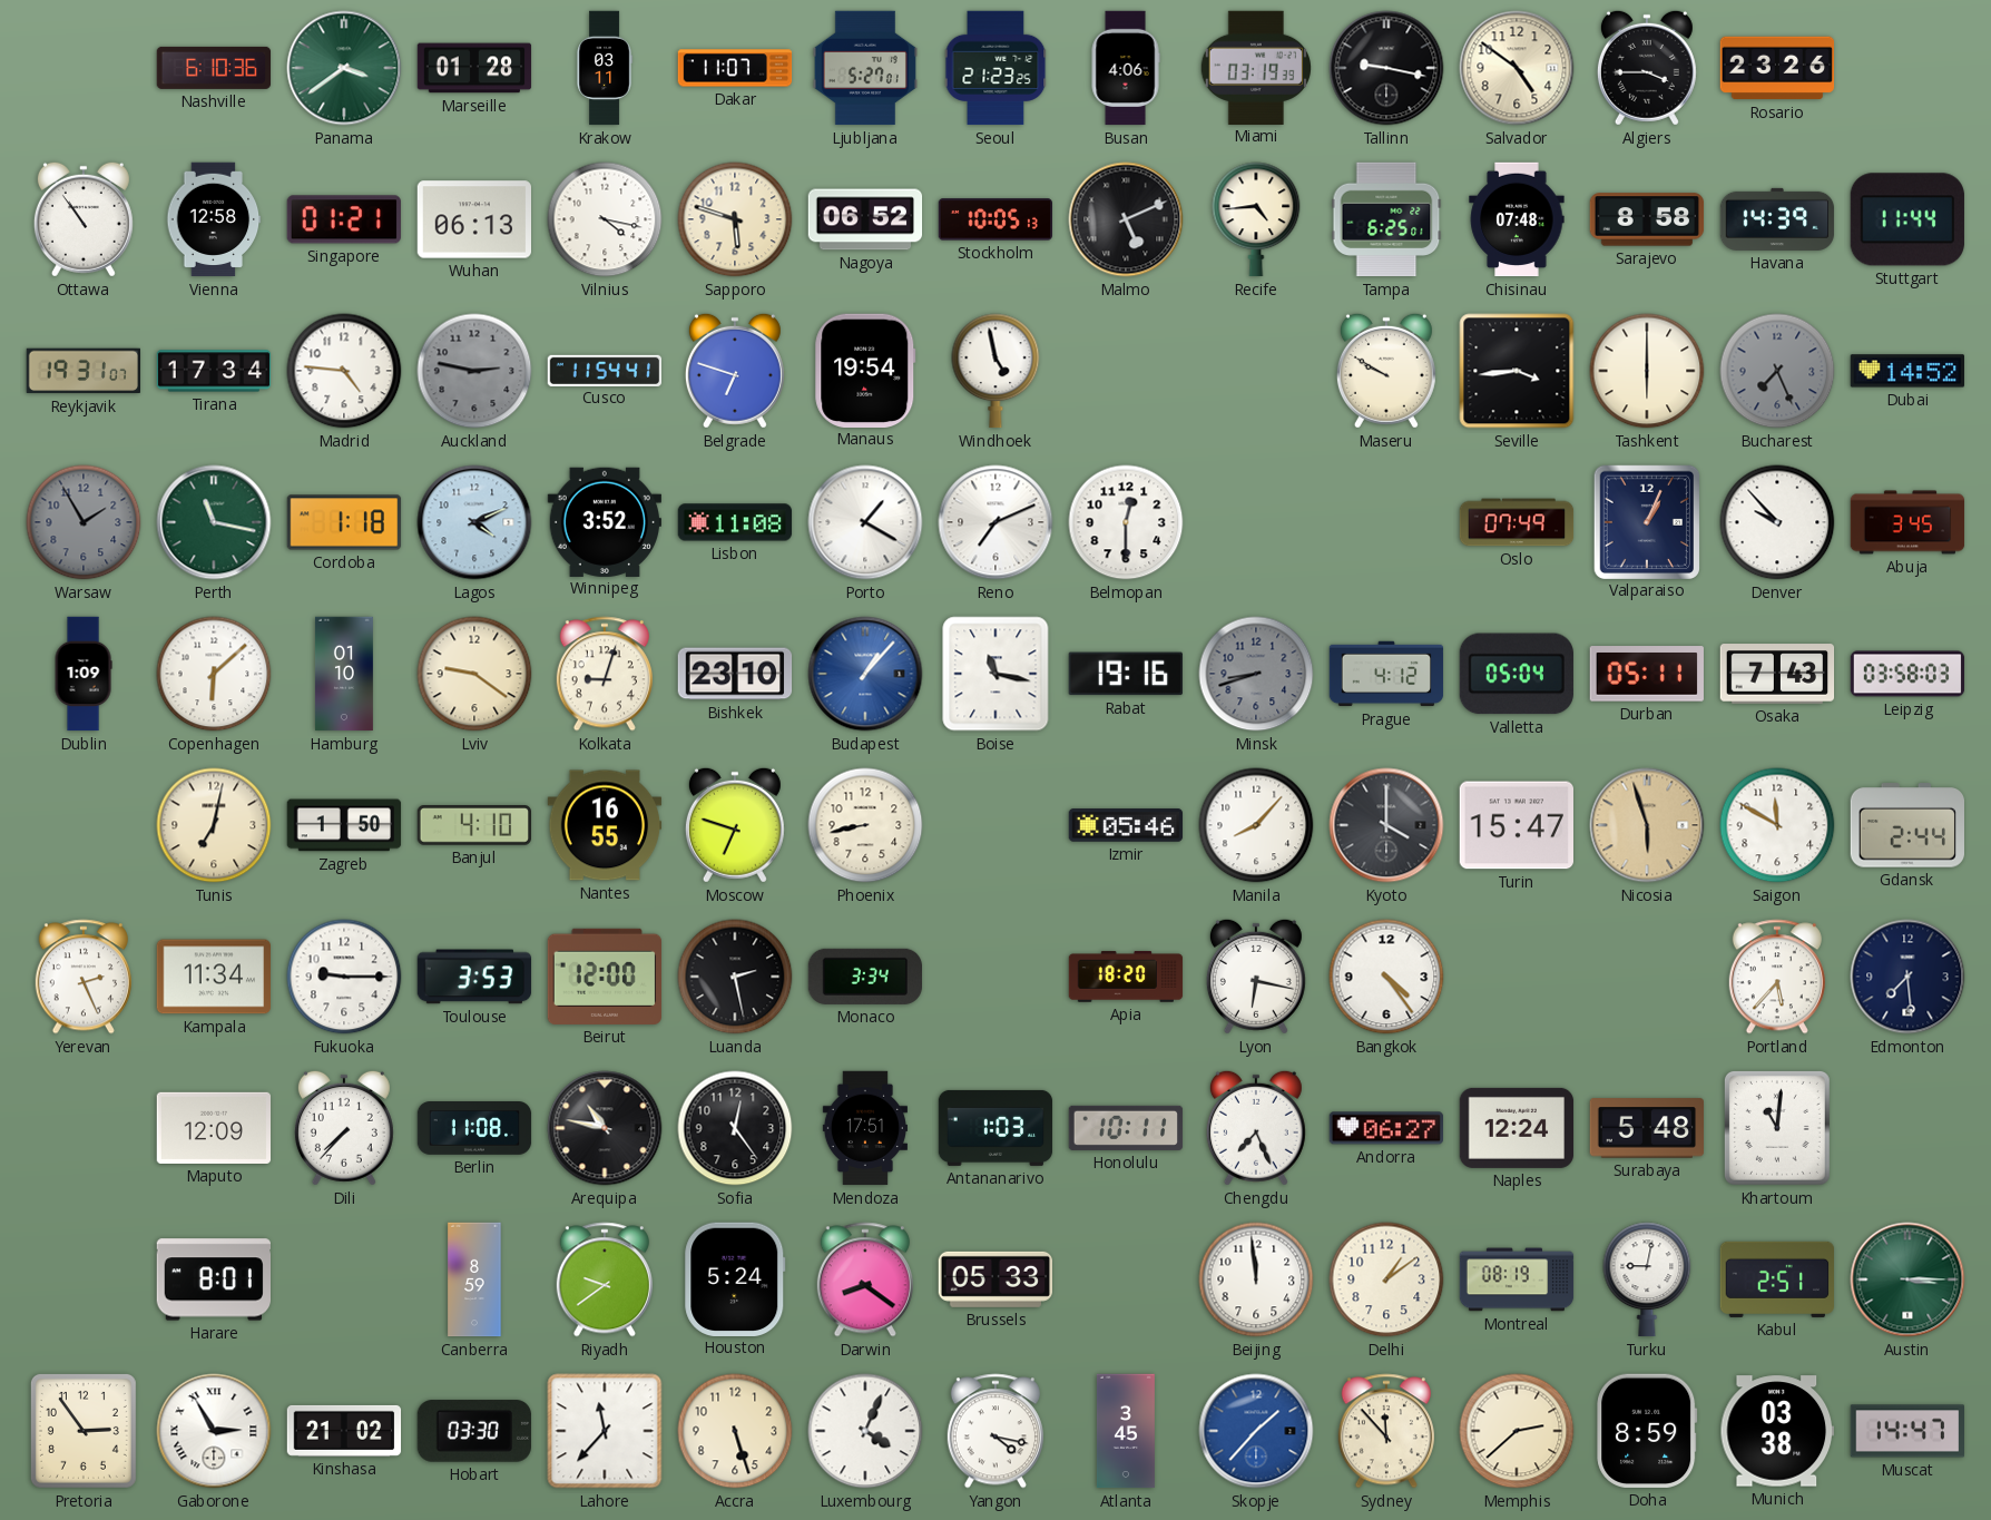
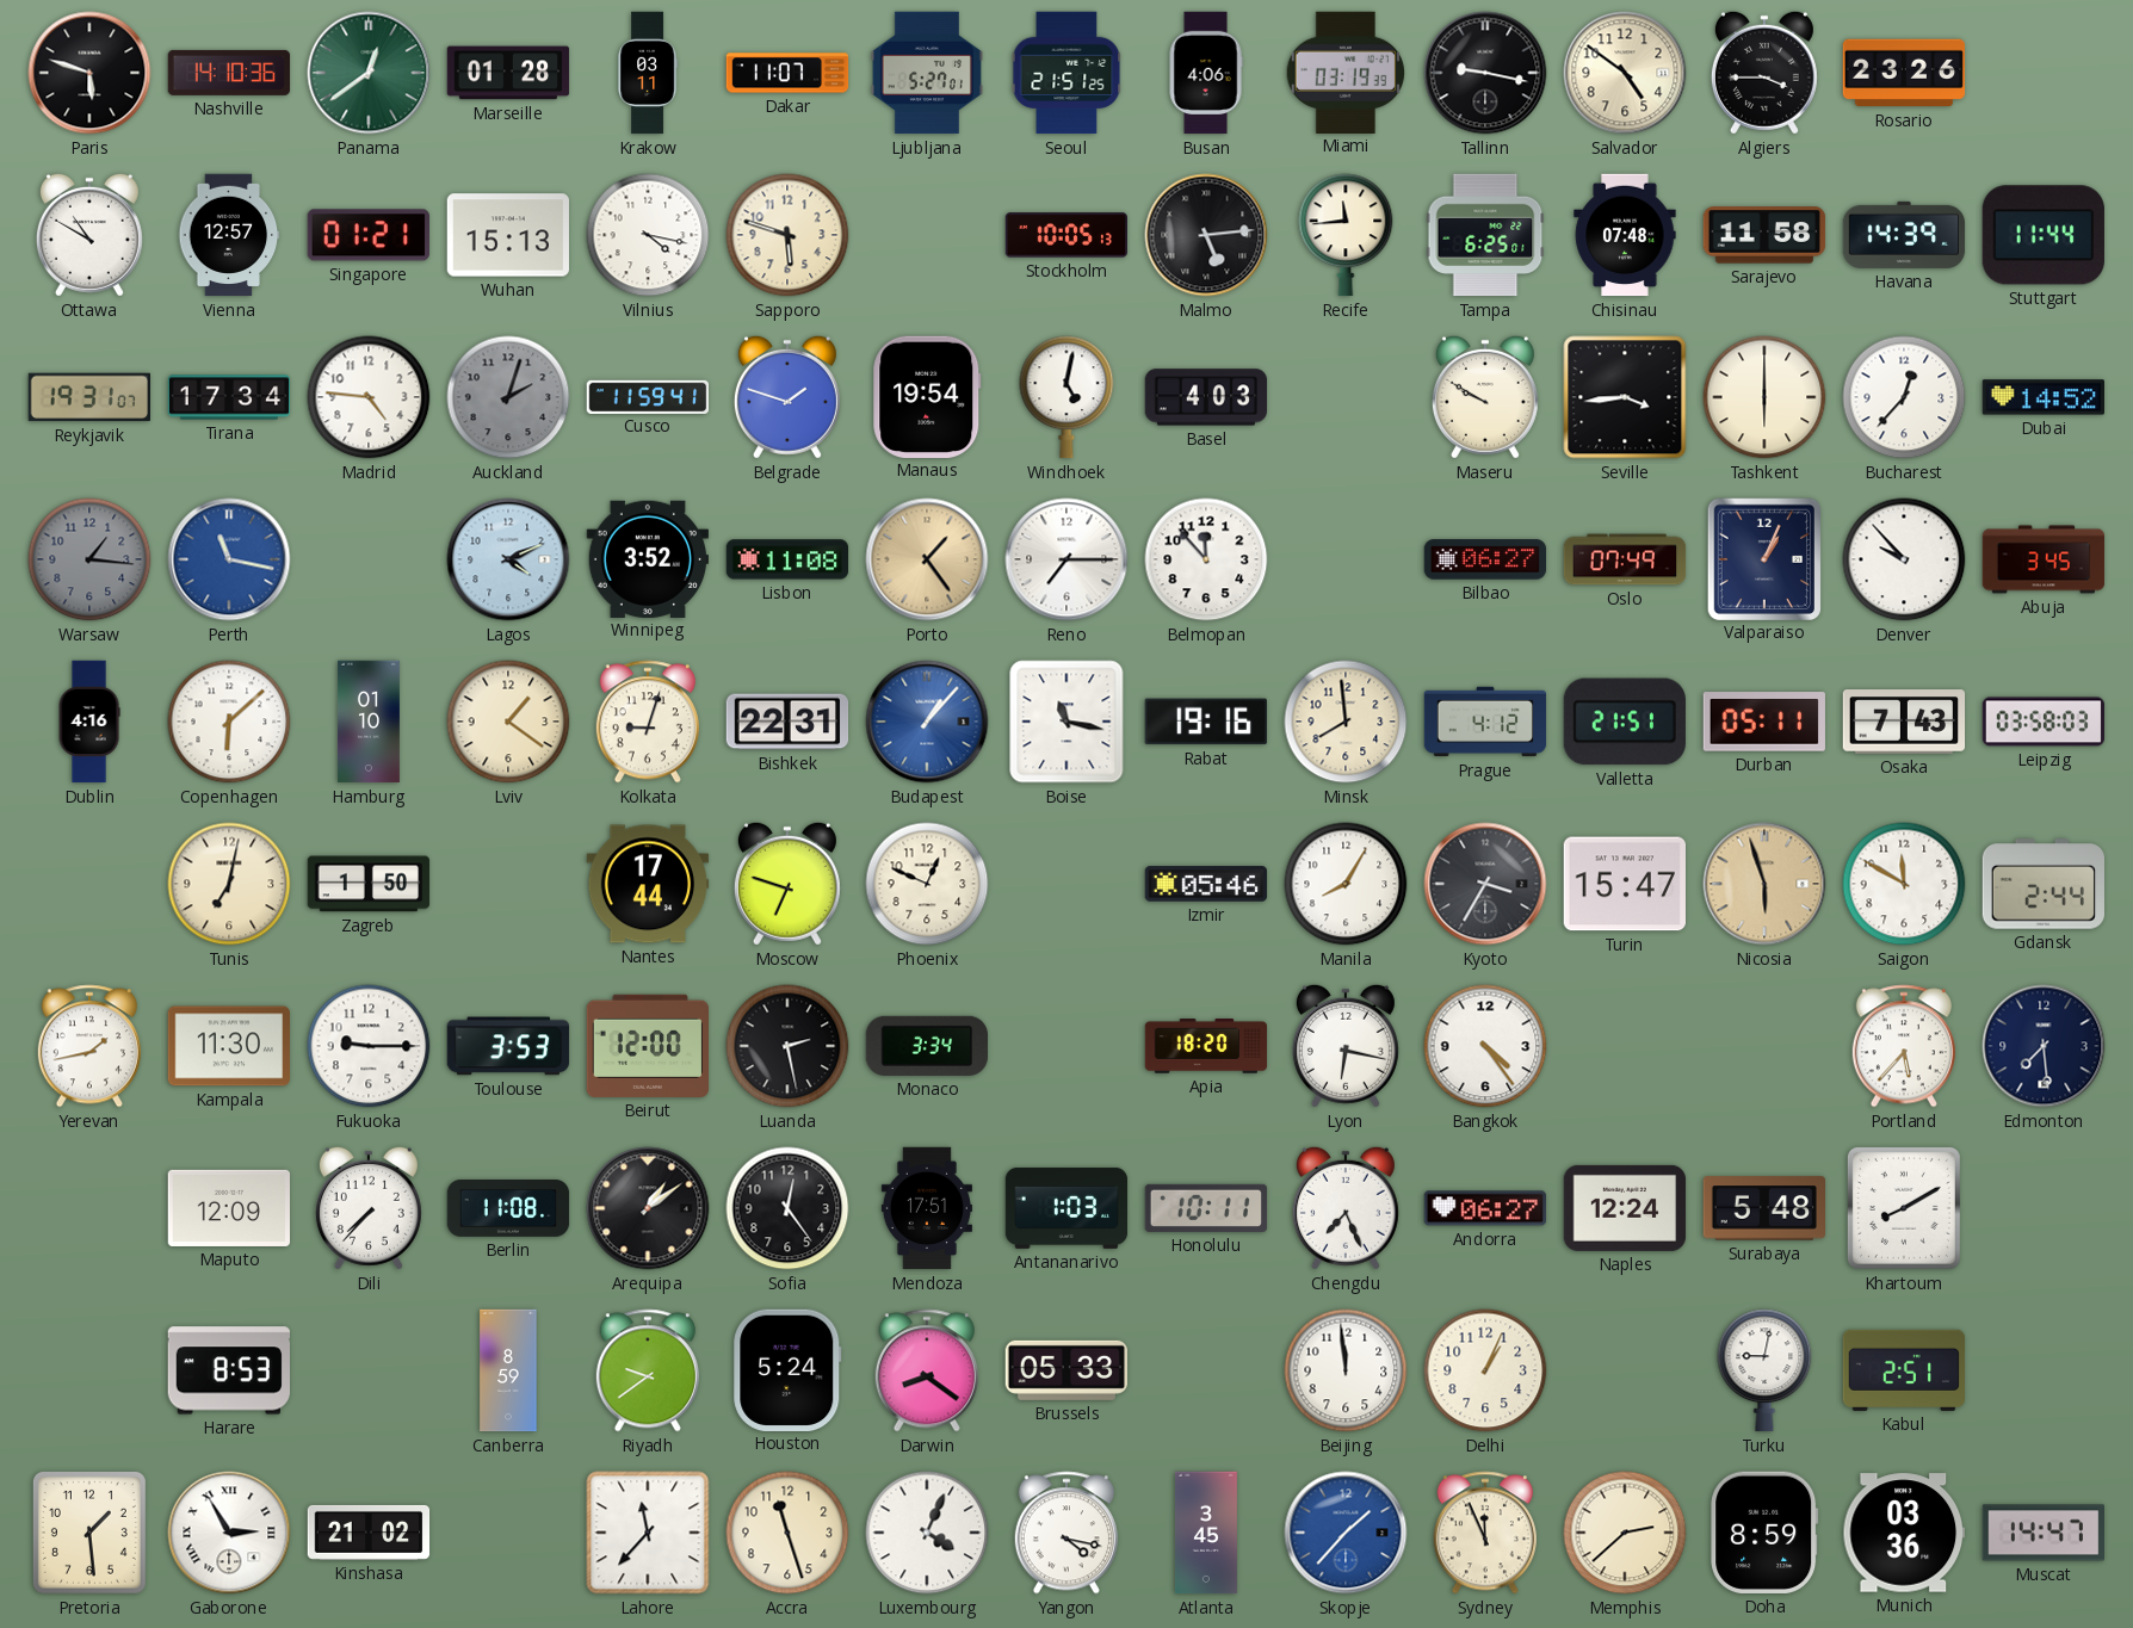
Paris: none -> 5:48 (89, 73)
Nashville: 6:10 -> 14:10 (229, 73)
Panama: 3:39 -> 12:39 (369, 73)
Seoul: 21:23 -> 21:51 (1066, 73)
Ottawa: 10:54 -> 10:50 (89, 235)
Vienna: 12:58 -> 12:57 (229, 235)
Wuhan: 06:13 -> 15:13 (507, 235)
Nagoya: 06:52 -> none (865, 219)
Malmo: 5:11 -> 5:14 (1206, 235)
Recife: 4:44 -> 11:44 (1346, 235)
Sarajevo: 8:58 -> 11:58 (1764, 235)
Auckland: 2:47 -> 2:03 (508, 397)
Cusco: 11:54 -> 11:59 (648, 396)
Belgrade: 6:48 -> 1:48 (787, 397)
Windhoek: 4:58 -> 5:02 (1066, 397)
Basel: none -> 4:03 (1206, 397)
Bucharest: 7:26 -> 12:37 (1904, 397)
Bucharest dial: grey -> white (1904, 397)
Warsaw: 1:55 -> 1:16 (89, 559)
Perth dial: green -> blue (229, 559)
Cordoba: 1:18 -> none (344, 522)
Porto: 1:20 -> 1:24 (927, 559)
Porto dial: white -> champagne (927, 559)
Reno: 7:11 -> 7:15 (1066, 559)
Belmopan: 12:30 -> 11:53 (1206, 559)
Bilbao: none -> 06:27 (1485, 559)
Dublin: 1:09 -> 4:16 (89, 722)
Lviv: 9:21 -> 1:21 (508, 722)
Bishkek: 23:10 -> 22:31 (787, 722)
Minsk: 8:42 -> 7:59 (1346, 722)
Minsk dial: grey -> cream (1346, 722)
Valletta: 05:04 -> 21:51 (1625, 722)
Banjul: 4:10 -> none (473, 826)
Nantes: 16:55 -> 17:44 (648, 884)
Phoenix: 8:43 -> 12:49 (927, 884)
Manila: 8:07 -> 8:05 (1346, 884)
Kyoto: 4:00 -> 3:35 (1485, 884)
Yerevan: 2:26 -> 1:43 (89, 1046)
Kampala: 11:34 -> 11:30 (228, 1046)
Arequipa: 10:47 -> 1:09 (648, 1208)
Khartoum: 11:01 -> 8:10 (1904, 1208)
Harare: 8:01 -> 8:53 (228, 1370)
Delhi: 1:09 -> 1:04 (1485, 1370)
Montreal: 08:19 -> none (1517, 1279)
Austin: 3:15 -> none (1907, 1279)
Pretoria: 2:54 -> 1:29 (89, 1533)
Hobart: 03:30 -> none (473, 1431)
Accra: 5:27 -> 11:27 (787, 1533)
Sydney: 11:53 -> 11:56 (1485, 1533)
Munich: 03:38 -> 03:36 (1903, 1533)
